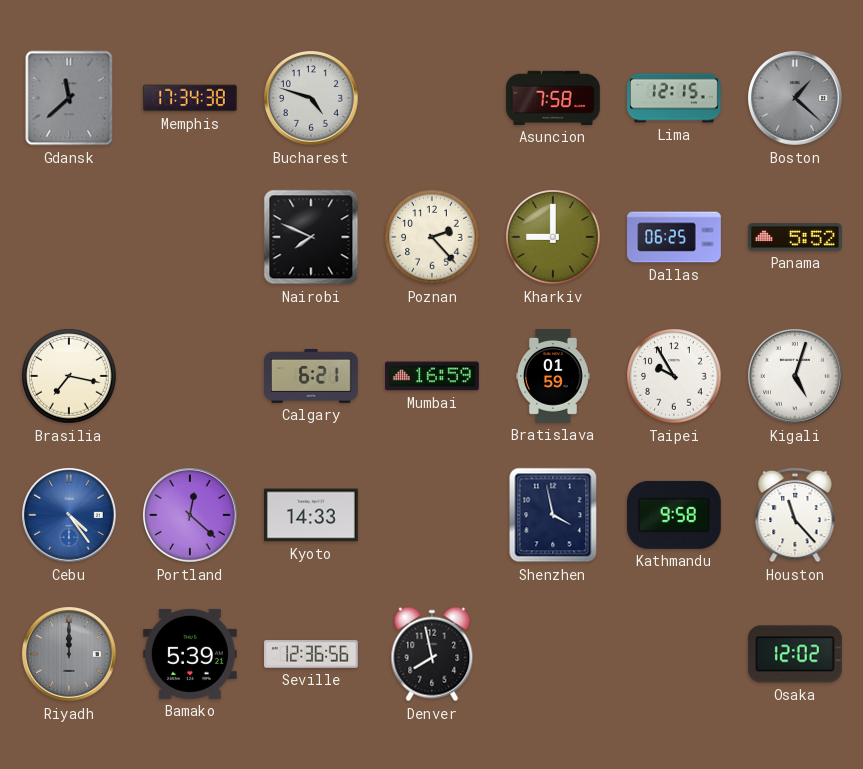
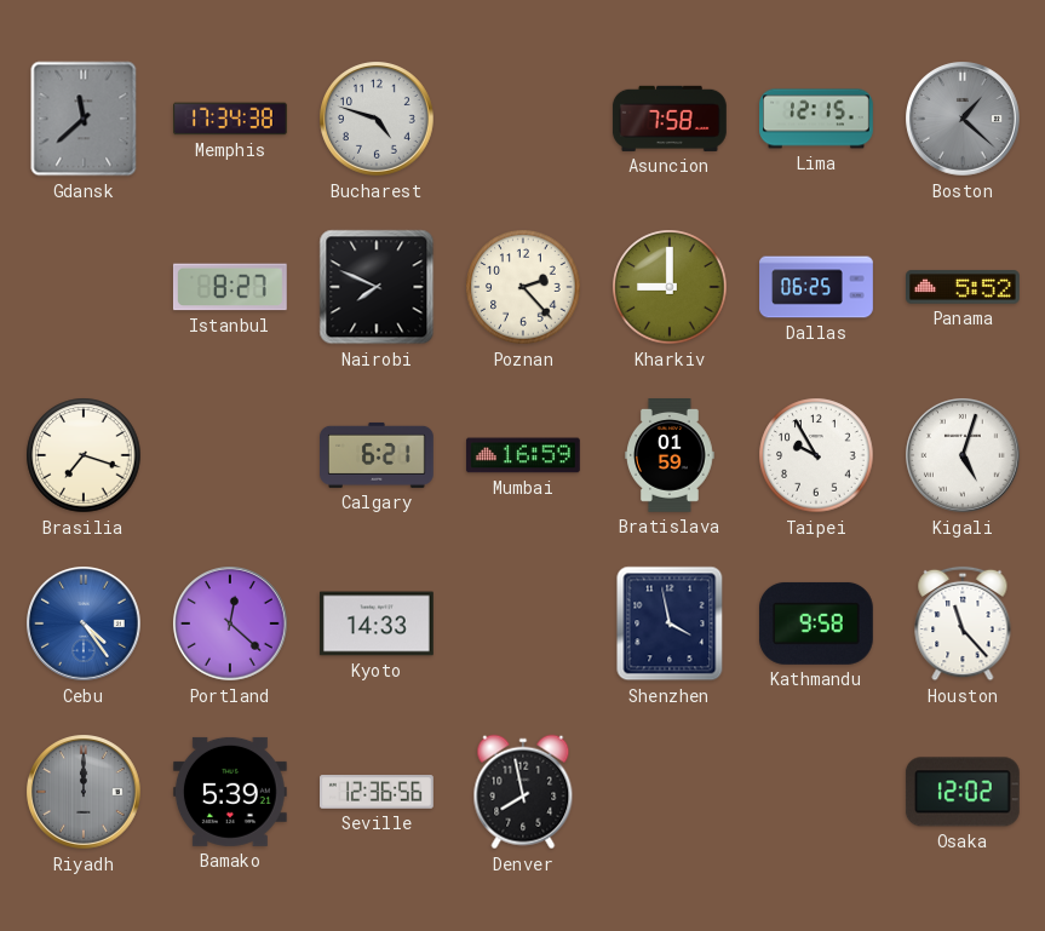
Istanbul: none -> 8:27 (230, 287)
Brasilia: 7:17 -> 7:18 (84, 455)
